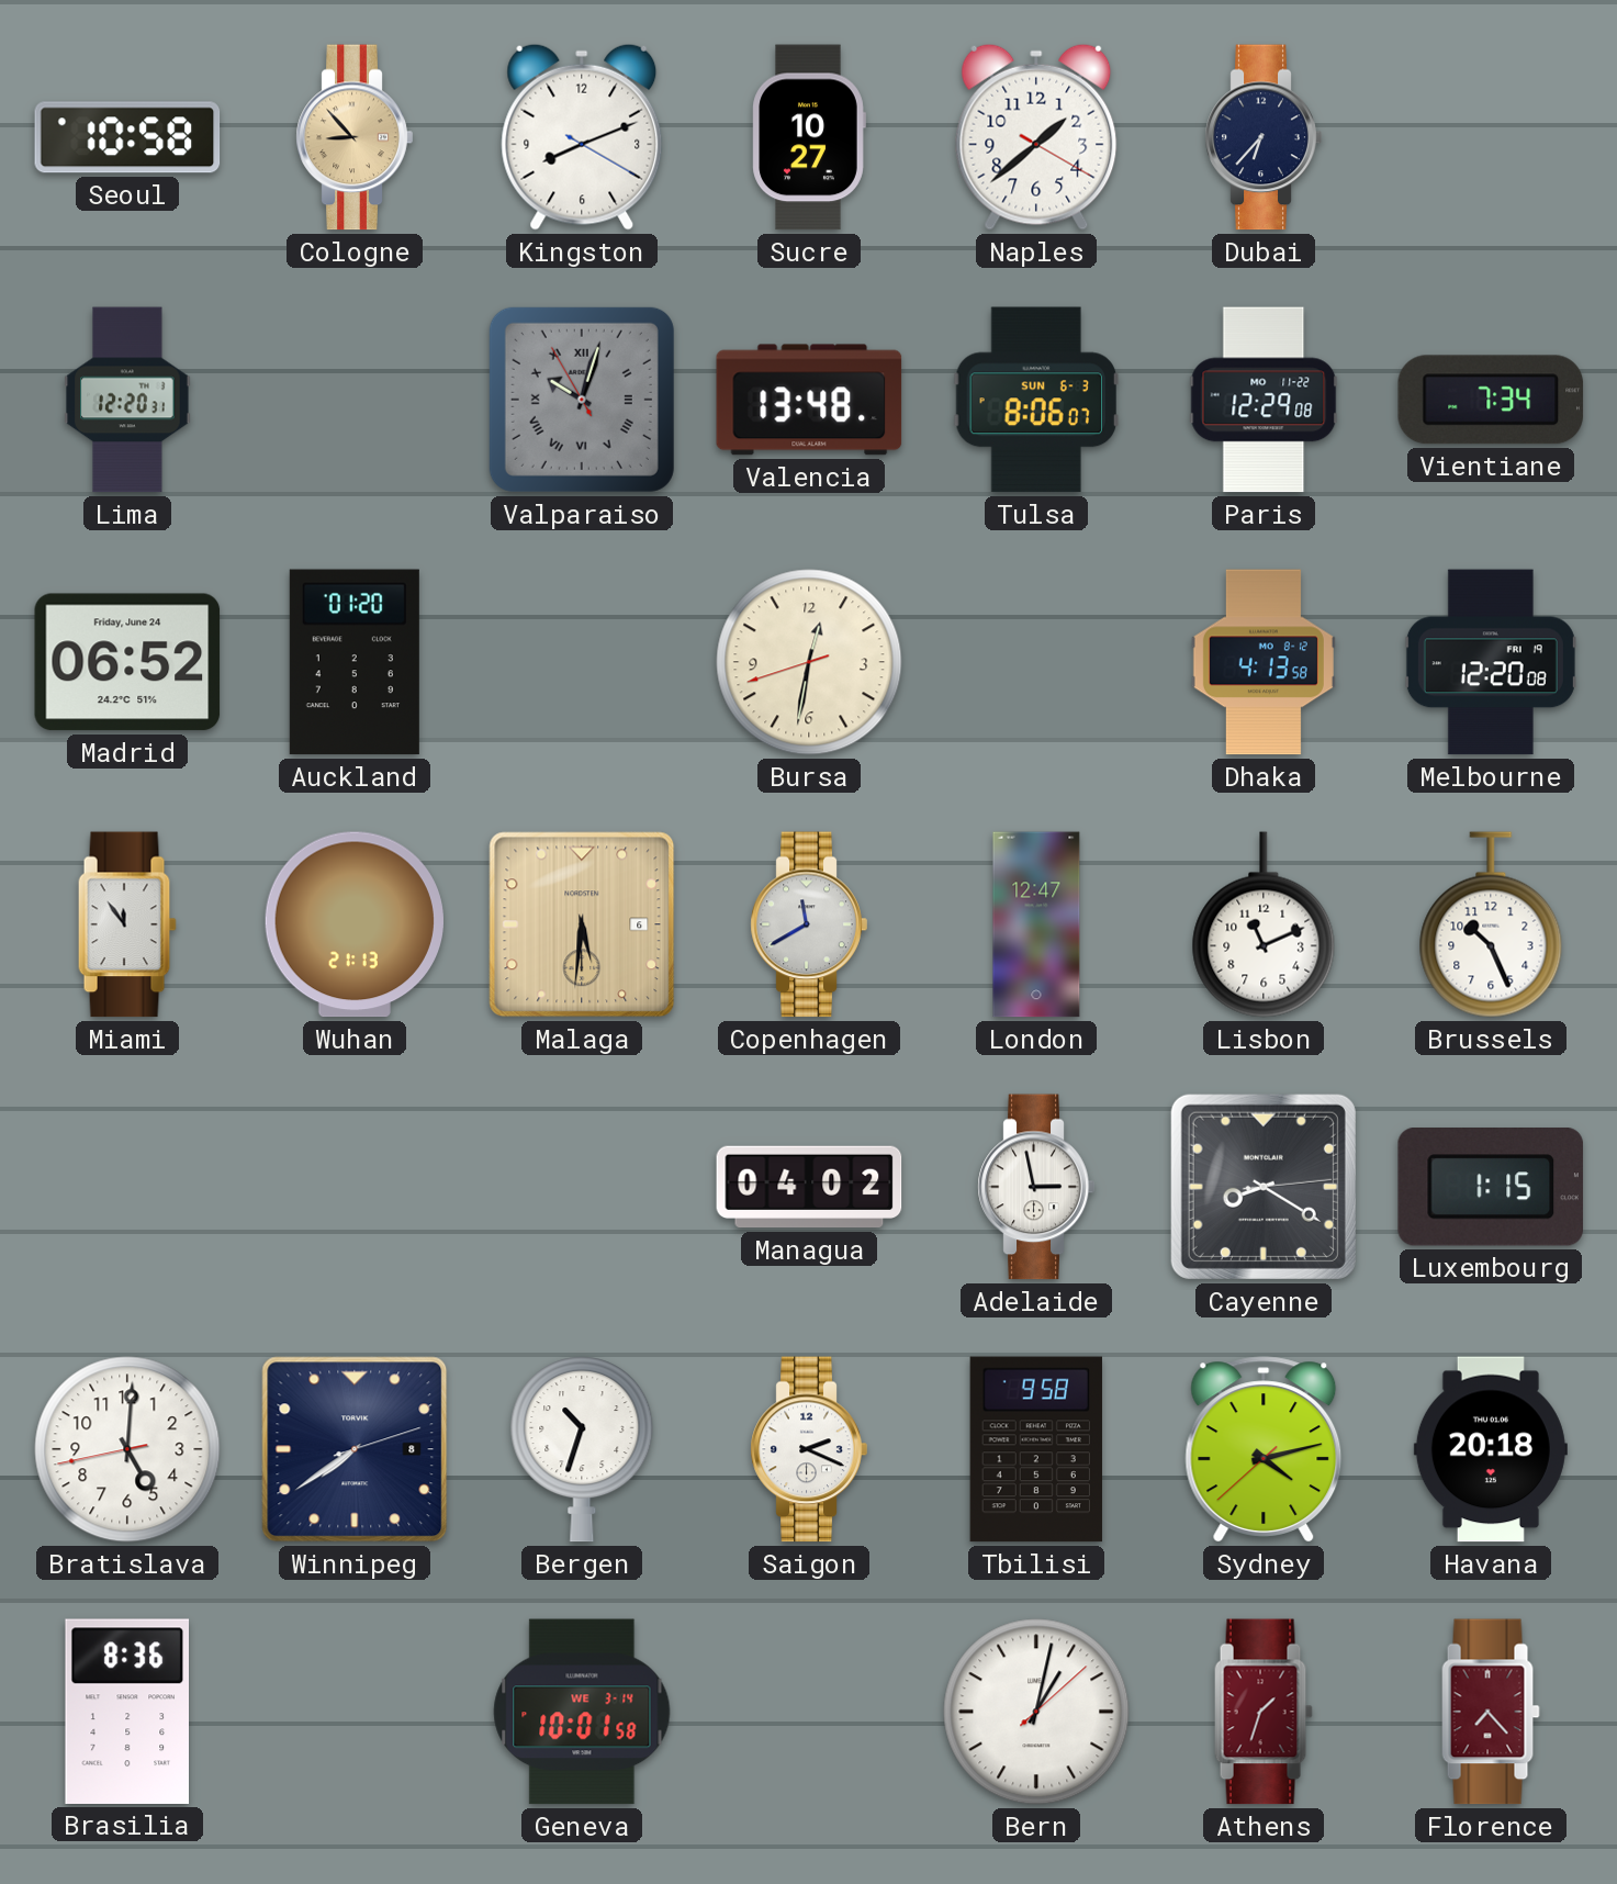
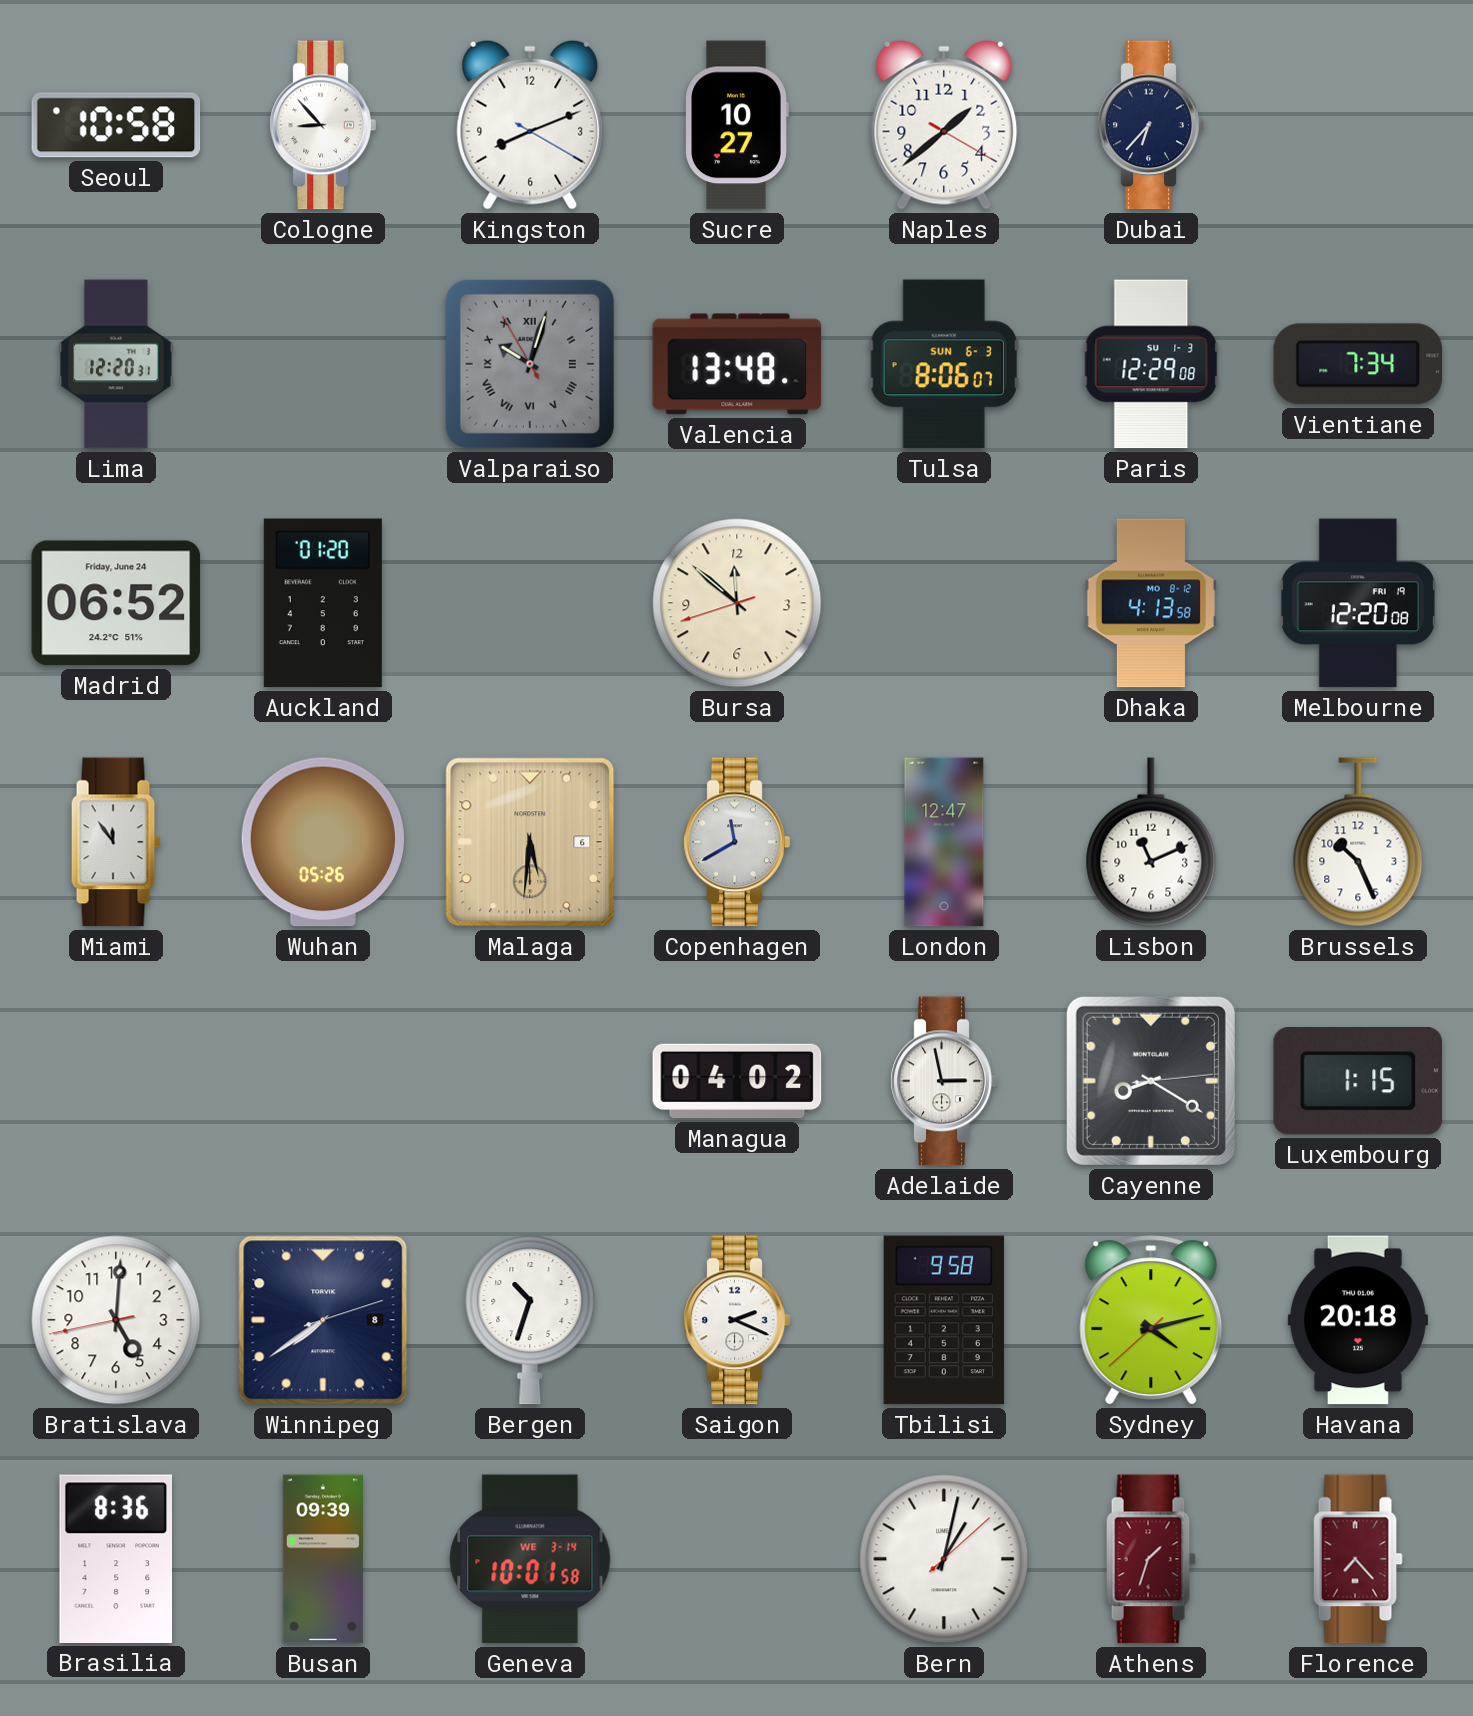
Cologne dial: champagne -> white (323, 125)
Paris date: MO 11-22 -> SU 1-3 (1151, 364)
Bursa: 12:31 -> 11:51 (737, 603)
Wuhan: 21:13 -> 05:26 (323, 842)
Busan: none -> 09:39 (323, 1559)
